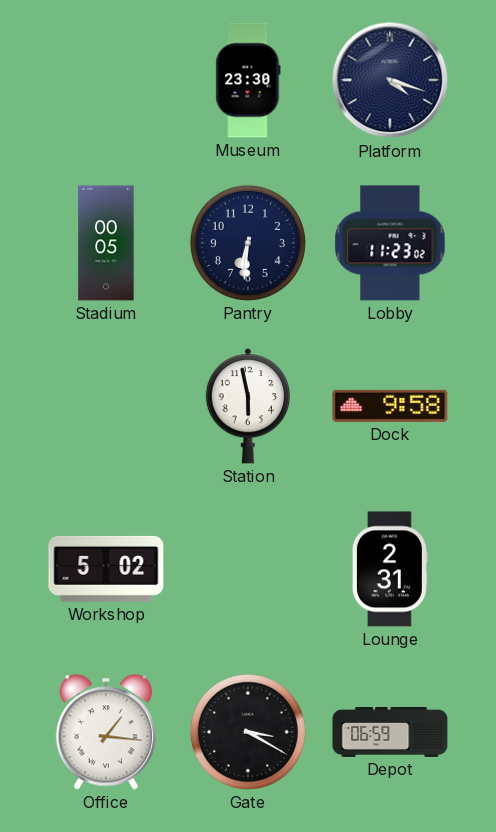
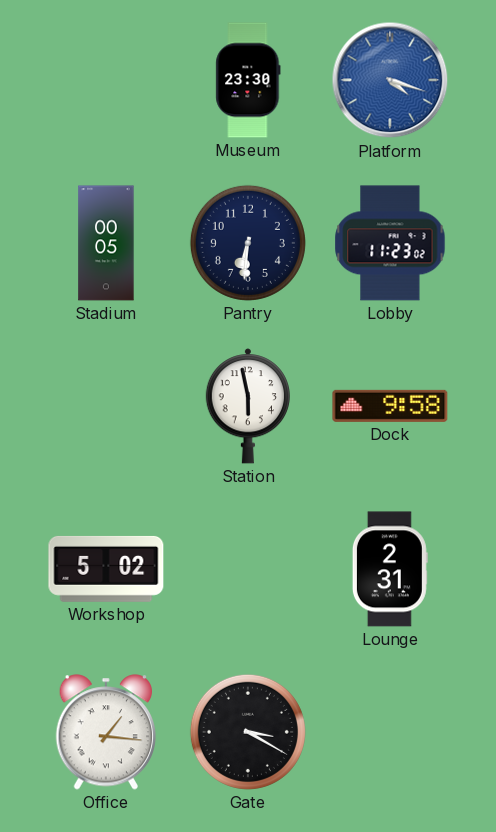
Platform dial: navy -> blue (390, 80)
Depot: 06:59 -> none (390, 732)
